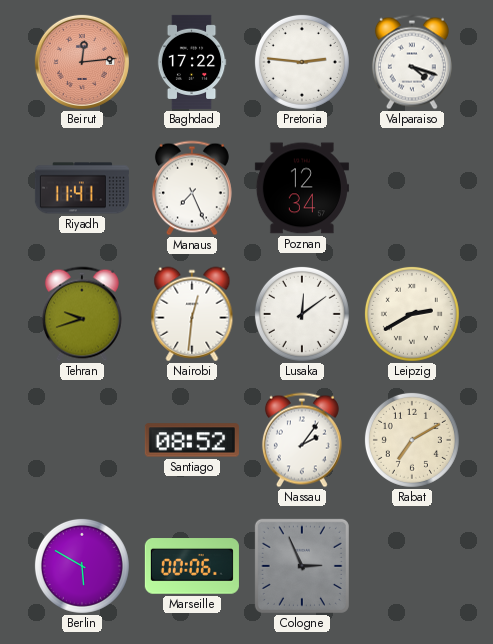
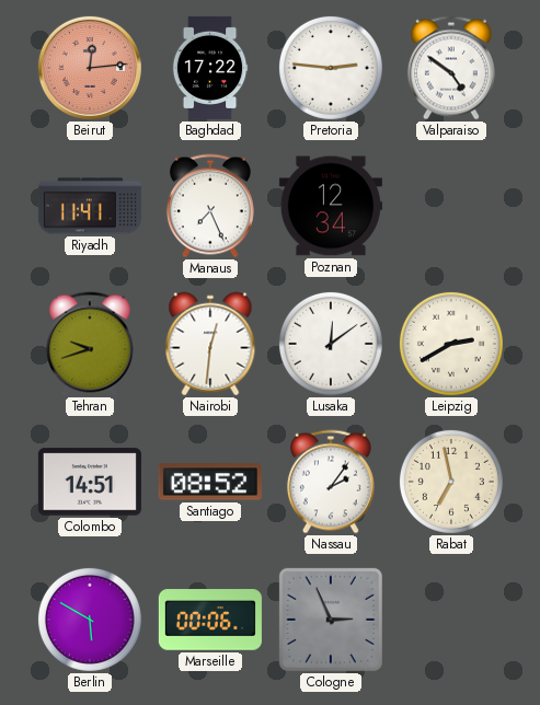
Valparaiso: 4:18 -> 4:51 (451, 68)
Colombo: none -> 14:51 (90, 482)
Rabat: 7:10 -> 6:58 (451, 482)
